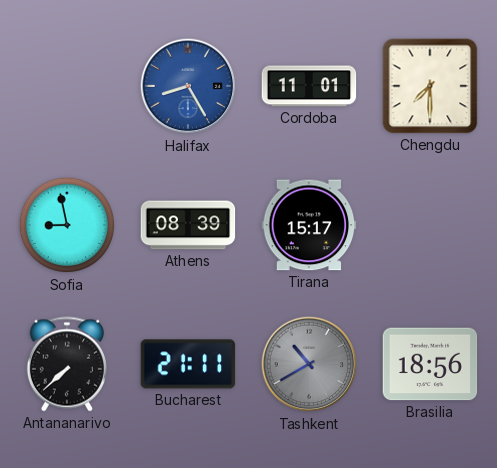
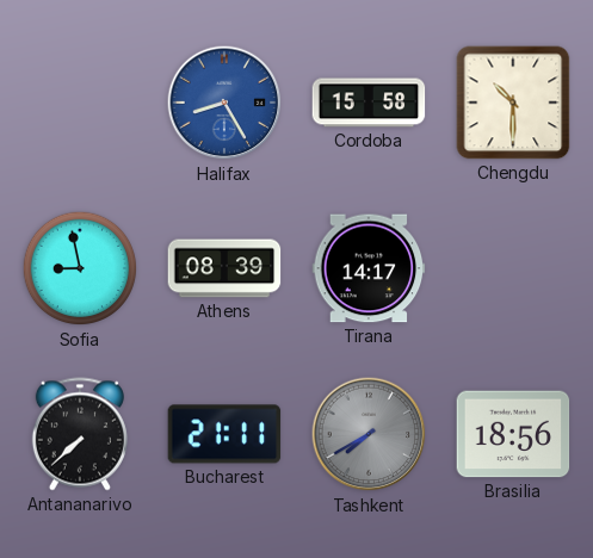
Cordoba: 11:01 -> 15:58 (369, 103)
Chengdu: 7:30 -> 10:30 (513, 103)
Tirana: 15:17 -> 14:17 (369, 268)
Tashkent: 10:40 -> 7:40 (369, 434)
